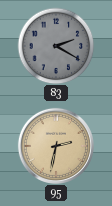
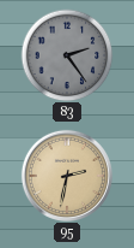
83: 2:20 -> 2:24 (67, 55)
